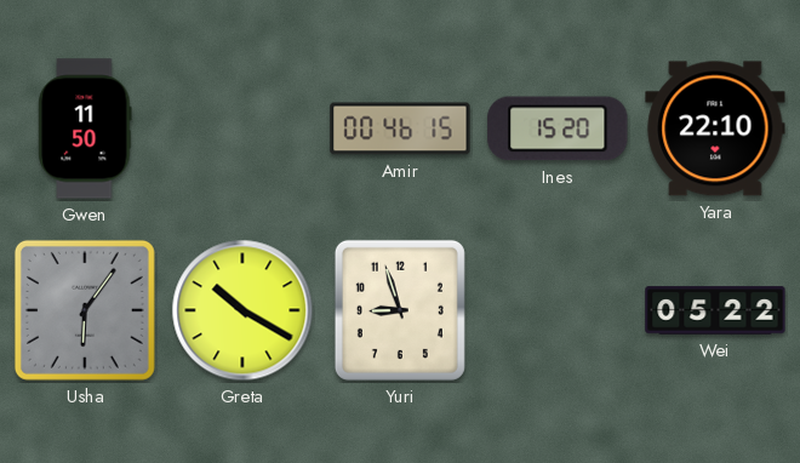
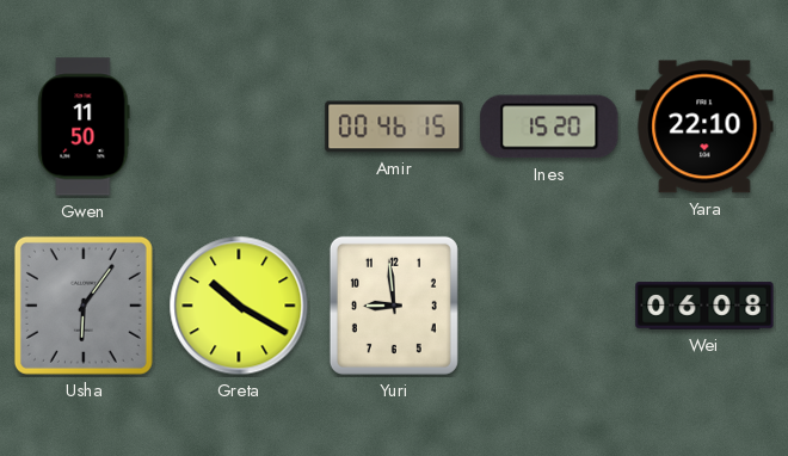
Yuri: 8:57 -> 8:59 (394, 306)
Wei: 05:22 -> 06:08 (704, 306)
